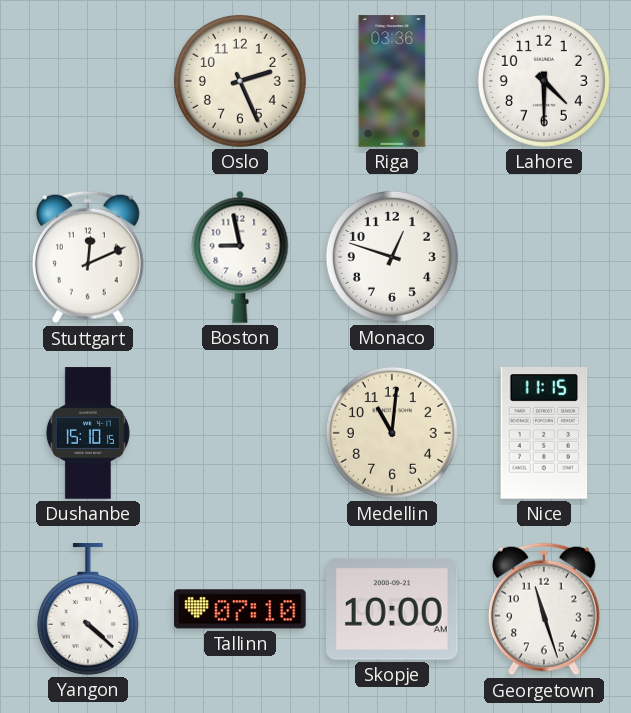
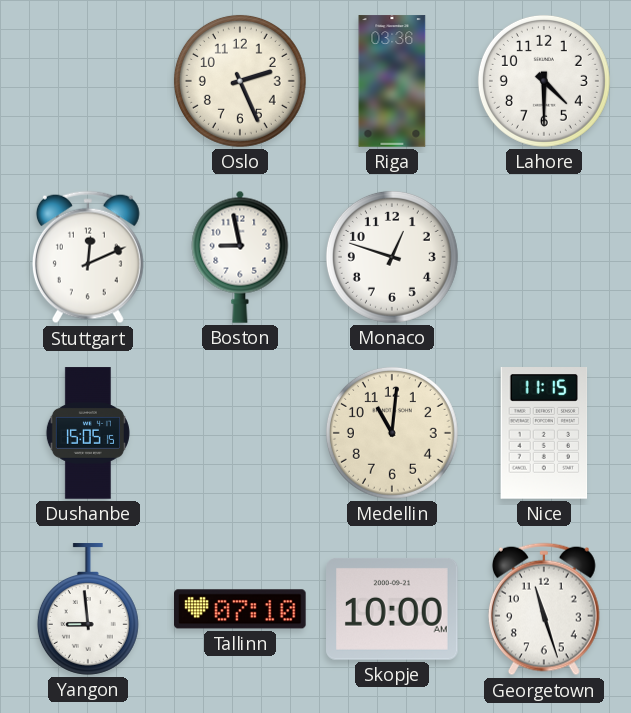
Dushanbe: 15:10 -> 15:05 (88, 433)
Yangon: 4:22 -> 8:59 (88, 609)
